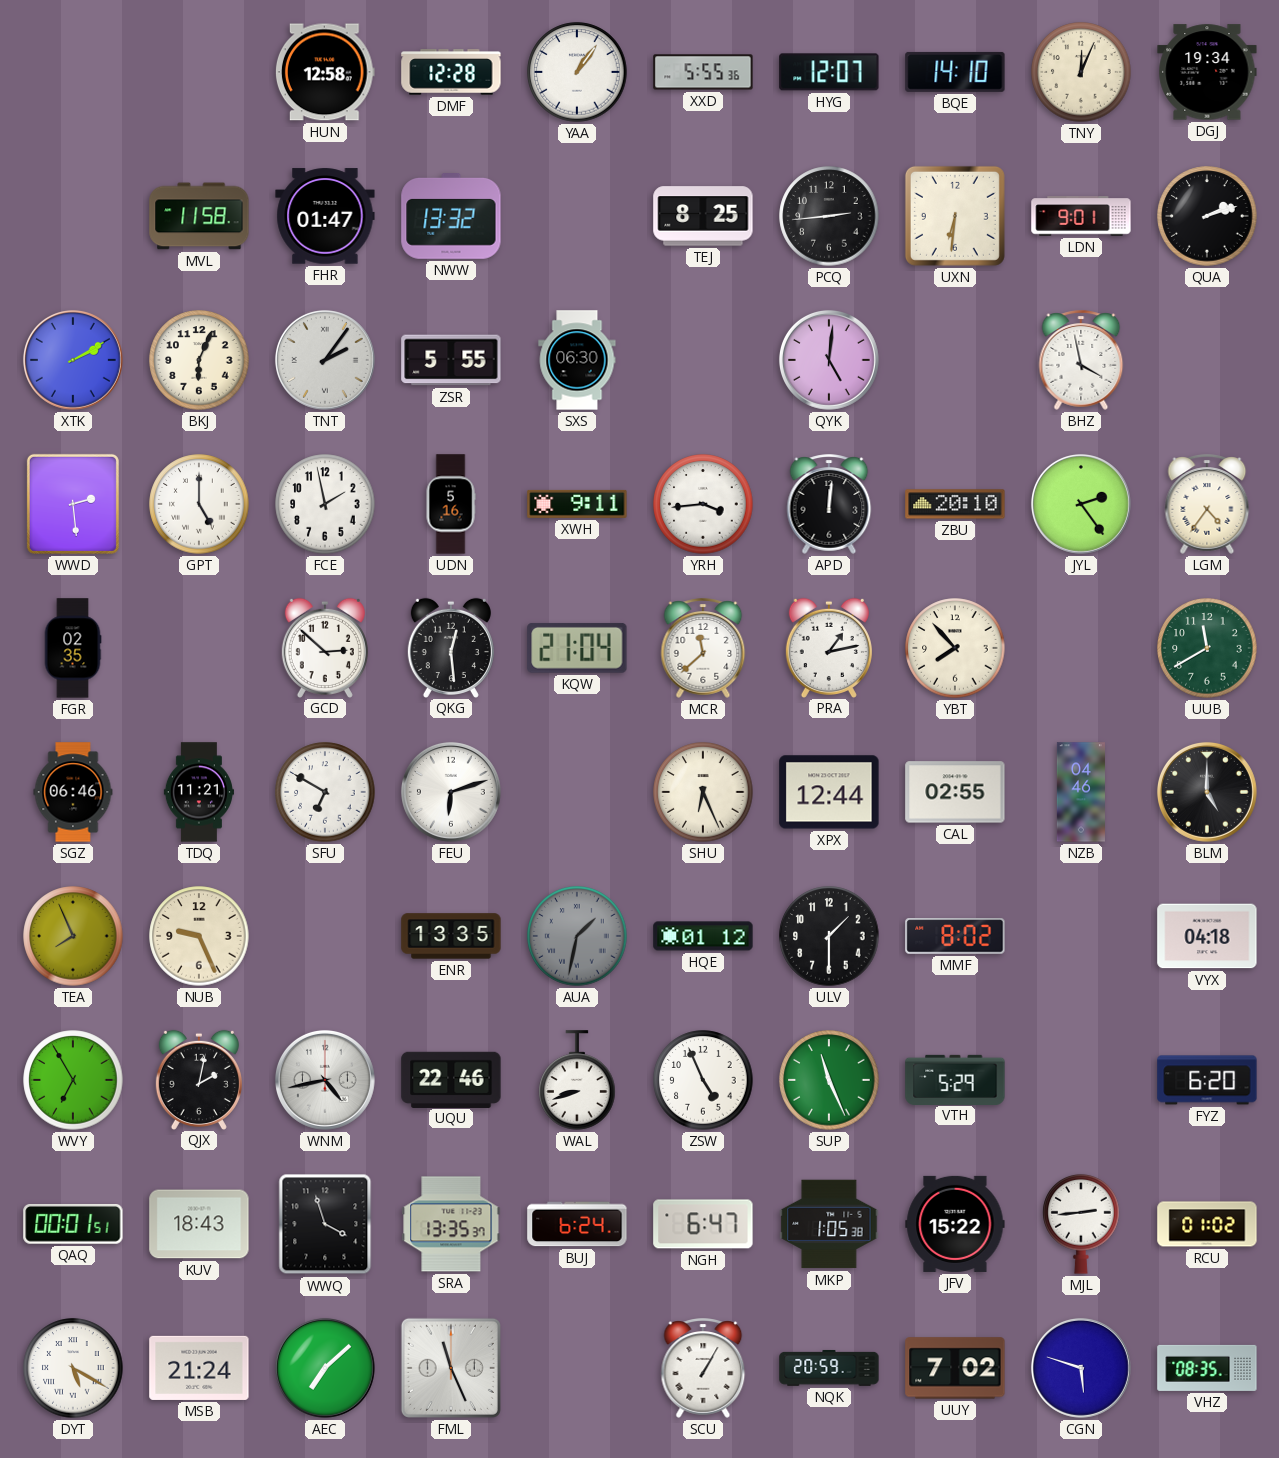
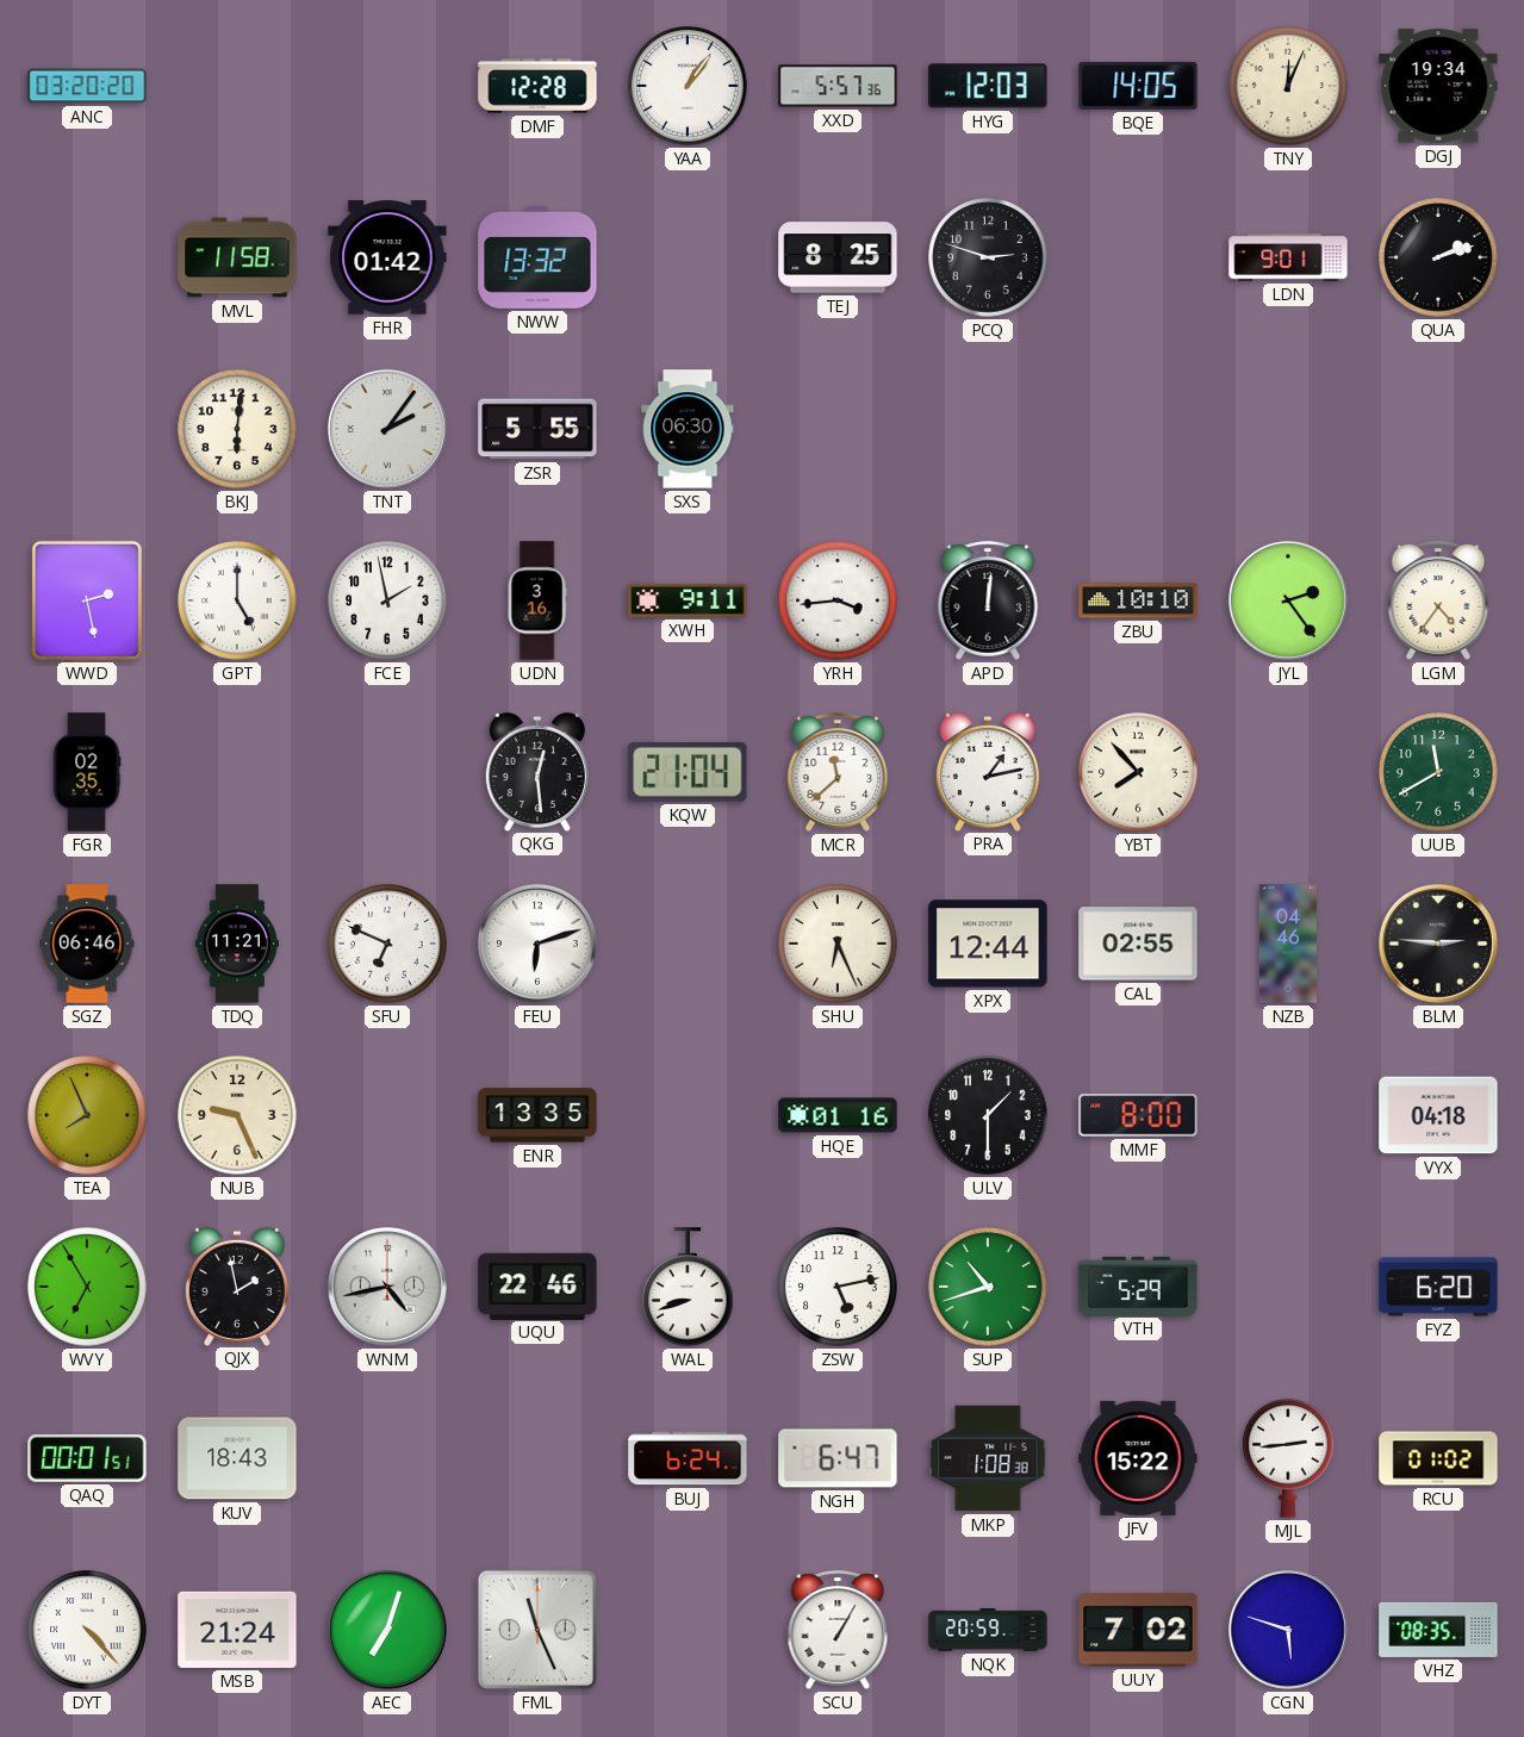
ANC: none -> 03:20 (87, 86)
HUN: 12:58 -> none (325, 72)
XXD: 5:55 -> 5:57 (838, 86)
HYG: 12:07 -> 12:03 (988, 86)
BQE: 14:10 -> 14:05 (1138, 86)
FHR: 01:47 -> 01:42 (387, 257)
PCQ: 2:44 -> 2:48 (988, 257)
UXN: 6:31 -> none (955, 216)
XTK: 2:10 -> none (73, 360)
BKJ: 6:04 -> 6:01 (237, 429)
QYK: 5:01 -> none (829, 360)
BHZ: 3:58 -> none (1081, 360)
WWD: 2:29 -> 2:28 (87, 600)
UDN: 5:16 -> 3:16 (537, 600)
ZBU: 20:10 -> 10:10 (1138, 600)
GCD: 2:52 -> none (325, 647)
SFU: 6:50 -> 6:49 (387, 944)
BLM: 5:00 -> 2:46 (1438, 944)
AUA: 1:32 -> none (577, 936)
HQE: 01:12 -> 01:16 (838, 1115)
MMF: 8:02 -> 8:00 (1138, 1115)
QJX: 2:02 -> 1:58 (237, 1285)
ZSW: 4:56 -> 5:13 (838, 1287)
SUP: 11:26 -> 10:42 (988, 1287)
WWQ: 3:57 -> none (325, 1224)
SRA: 13:35 -> none (451, 1224)
MKP: 1:05 -> 1:08 (988, 1458)
DYT: 5:20 -> 4:23 (87, 1630)
AEC: 7:08 -> 7:03 (387, 1630)
